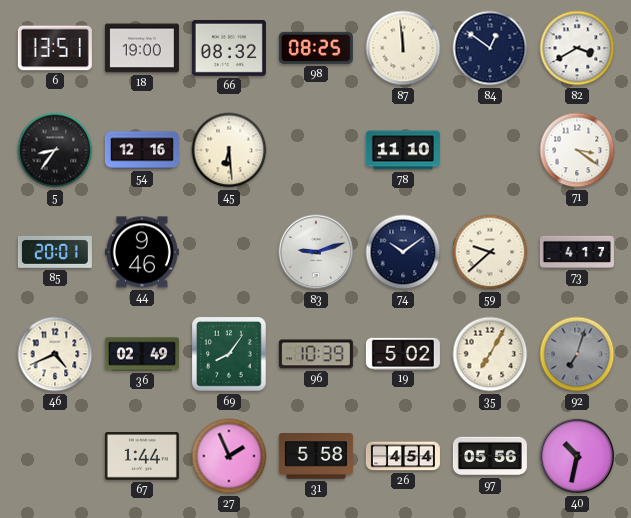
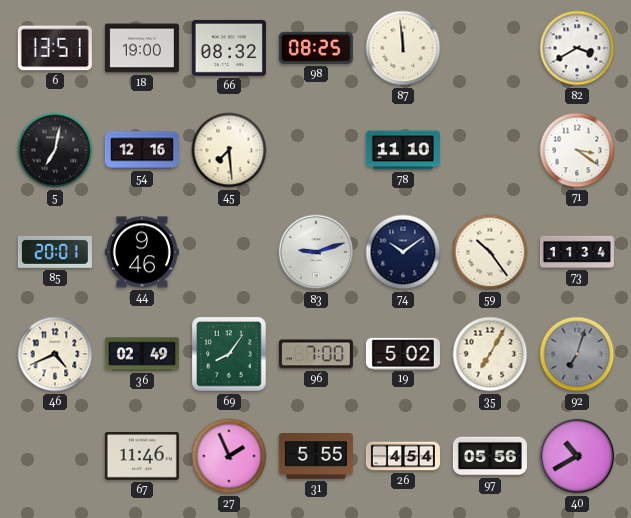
84: 12:51 -> none (490, 48)
5: 8:36 -> 7:02 (55, 150)
45: 6:29 -> 7:29 (229, 150)
59: 9:38 -> 10:24 (490, 252)
73: 4:17 -> 11:34 (577, 252)
96: 10:39 -> 7:00 (316, 354)
67: 1:44 -> 11:46 (142, 457)
31: 5:58 -> 5:55 (316, 457)
40: 10:32 -> 10:40 (577, 456)
